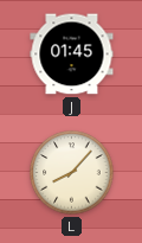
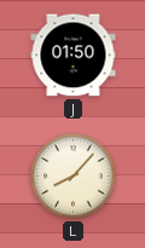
J: 01:45 -> 01:50 (74, 56)
